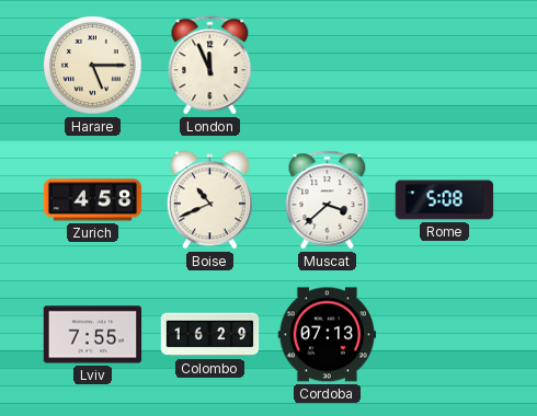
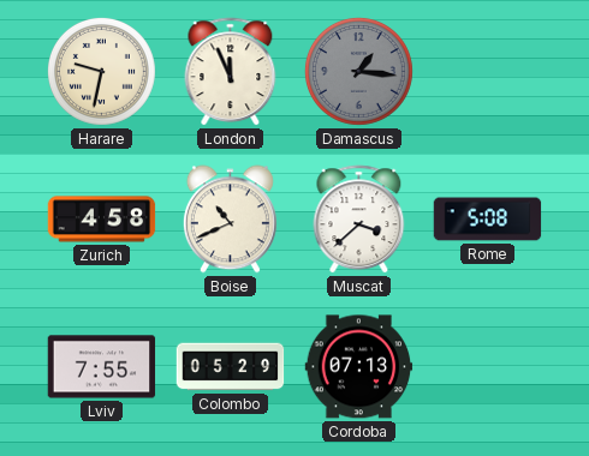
Harare: 5:15 -> 9:32 (102, 72)
Damascus: none -> 1:16 (359, 72)
Colombo: 16:29 -> 05:29 (231, 367)
